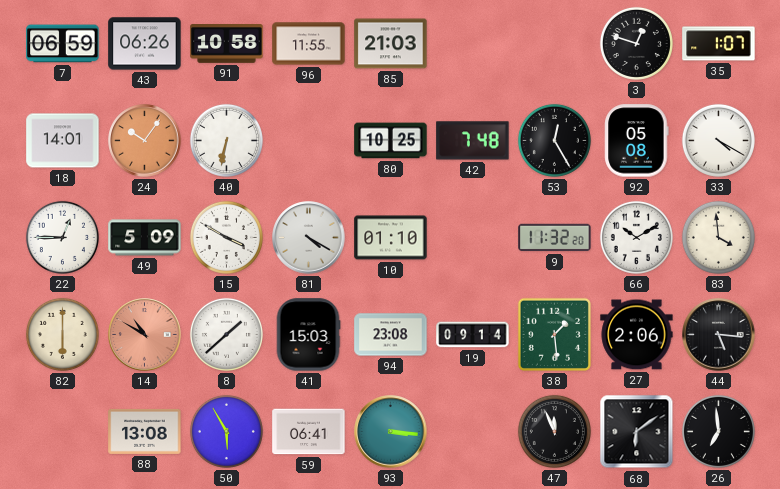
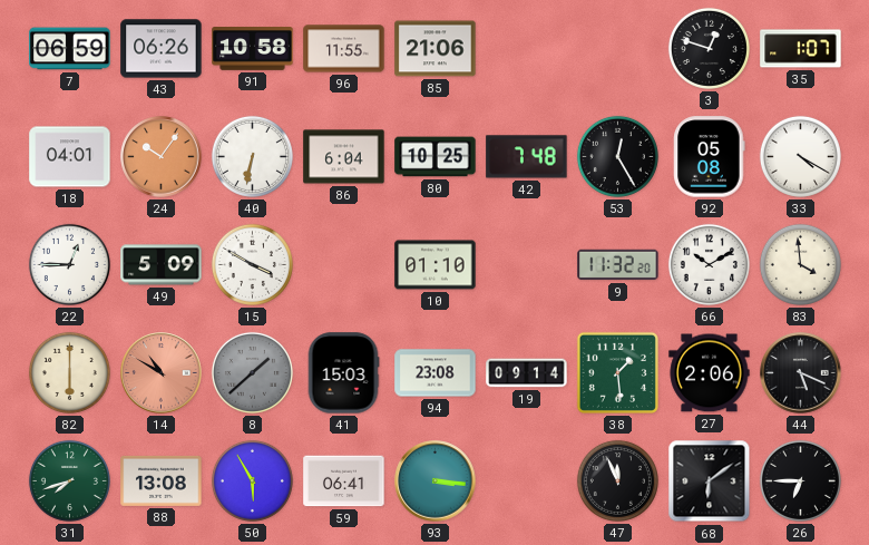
85: 21:03 -> 21:06 (436, 49)
18: 14:01 -> 04:01 (70, 157)
86: none -> 6:04 (344, 157)
81: 4:20 -> none (309, 238)
8 dial: white -> grey (252, 372)
44: 5:16 -> 5:19 (801, 373)
31: none -> 7:42 (69, 480)
26: 6:59 -> 6:45 (800, 480)
